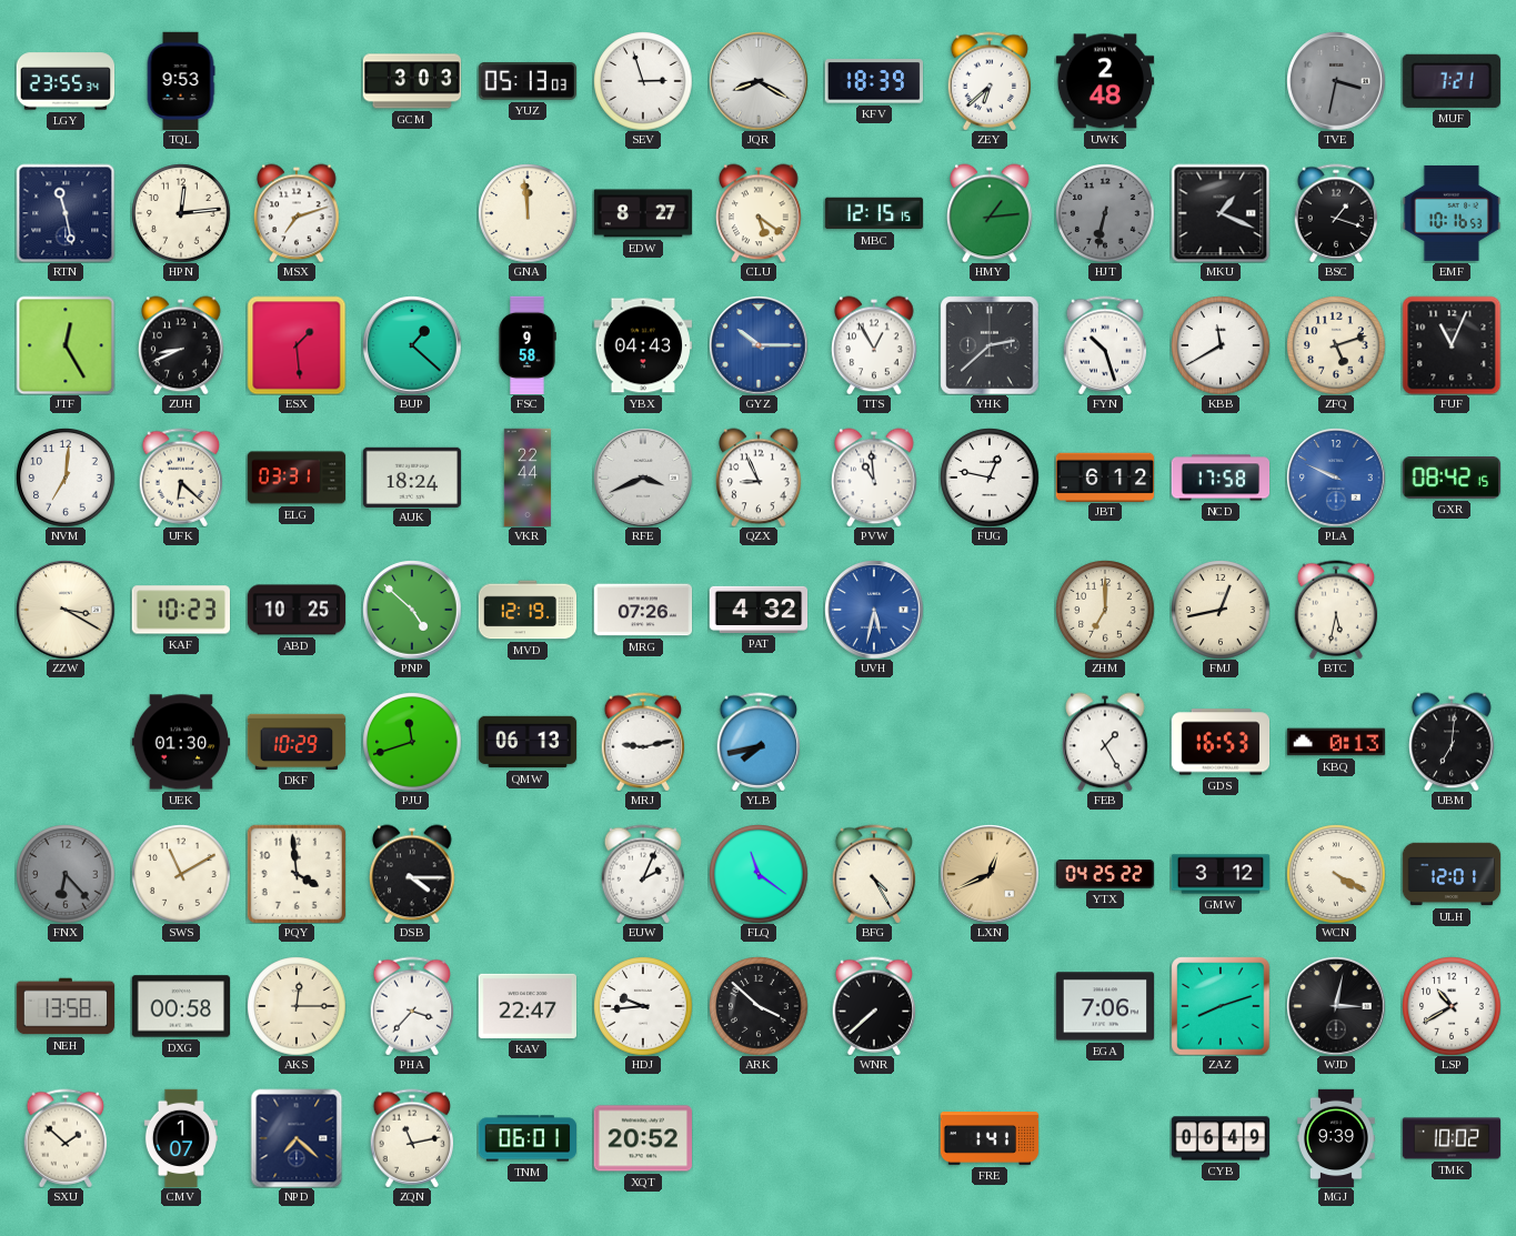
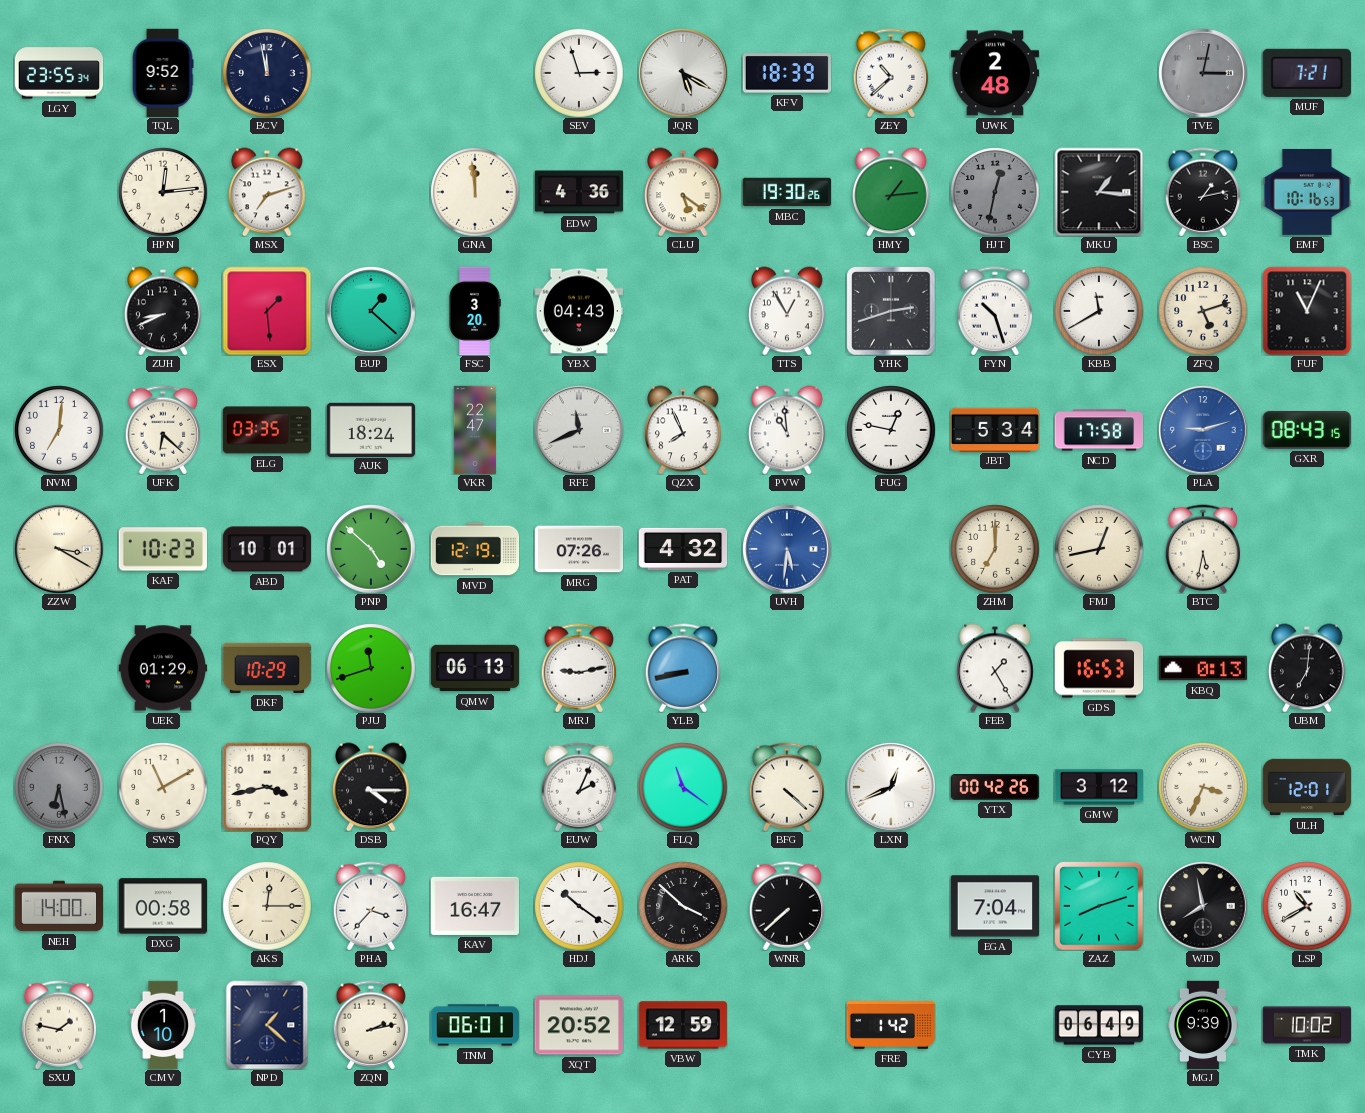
TQL: 9:53 -> 9:52 (163, 73)
BCV: none -> 11:58 (267, 73)
GCM: 3:03 -> none (412, 81)
YUZ: 05:13 -> none (526, 81)
JQR: 8:20 -> 5:20 (683, 73)
ZEY: 6:38 -> 10:38 (891, 73)
TVE: 3:32 -> 3:02 (1203, 73)
RTN: 11:28 -> none (66, 213)
EDW: 8:27 -> 4:36 (579, 192)
MBC: 12:15 -> 19:30 (787, 192)
HJT: 6:32 -> 12:32 (995, 192)
MKU: 1:19 -> 1:16 (1099, 192)
BSC: 1:18 -> 1:13 (1203, 192)
JTF: 12:25 -> none (66, 345)
FSC: 9:58 -> 3:20 (475, 311)
GYZ: 10:15 -> none (759, 345)
YHK: 2:38 -> 2:42 (891, 311)
ELG: 03:31 -> 03:35 (267, 430)
VKR: 22:44 -> 22:47 (475, 430)
RFE: 3:41 -> 11:41 (579, 430)
QZX: 8:56 -> 7:56 (683, 430)
JBT: 6:12 -> 5:34 (995, 429)
PLA: 9:49 -> 9:12 (1203, 430)
GXR: 08:42 -> 08:43 (1306, 431)
ABD: 10:25 -> 10:01 (267, 549)
UVH: 5:32 -> 5:31 (787, 549)
UEK: 01:30 -> 01:29 (163, 668)
YLB: 7:43 -> 8:43 (683, 668)
FNX: 6:23 -> 6:28 (59, 787)
PQY: 3:59 -> 3:43 (267, 787)
BFG: 4:25 -> 4:22 (787, 787)
LXN dial: champagne -> white (891, 787)
YTX: 04:25 -> 00:42 (995, 788)
WCN: 4:20 -> 3:34 (1203, 787)
NEH: 13:58 -> 14:00 (59, 906)
KAV: 22:47 -> 16:47 (474, 906)
HDJ: 9:44 -> 10:21 (579, 906)
EGA: 7:06 -> 7:04 (995, 906)
WJD: 3:02 -> 7:58 (1203, 906)
SXU: 1:52 -> 1:47 (59, 1025)
CMV: 1:07 -> 1:10 (163, 1025)
NPD: 7:22 -> 1:22 (267, 1025)
ZQN: 11:13 -> 2:13 (371, 1025)
VBW: none -> 12:59 (683, 1025)
FRE: 1:41 -> 1:42 (891, 1026)
